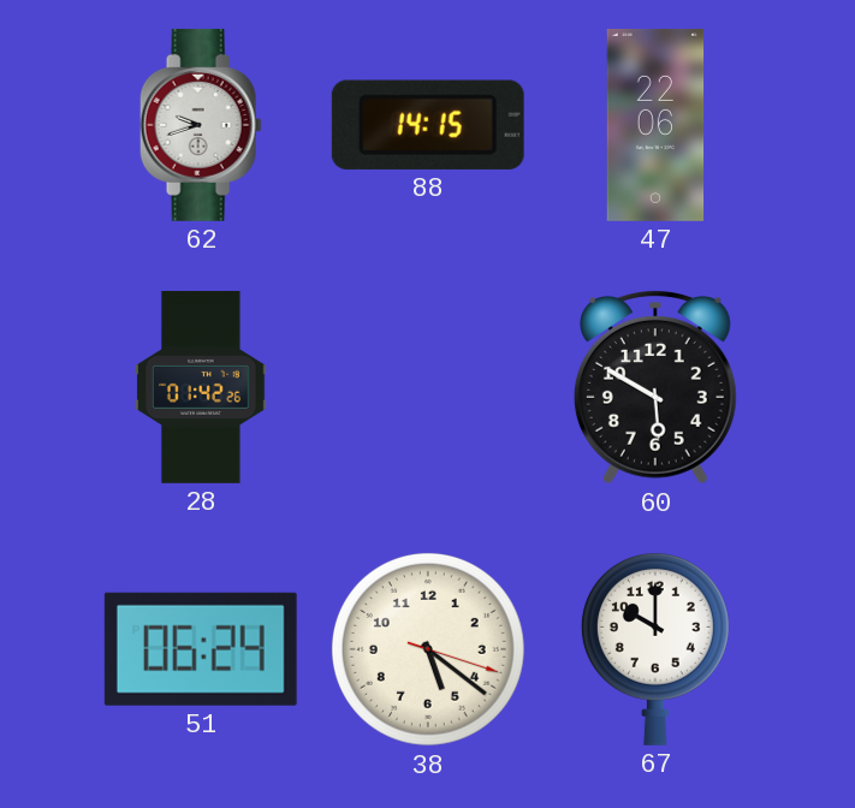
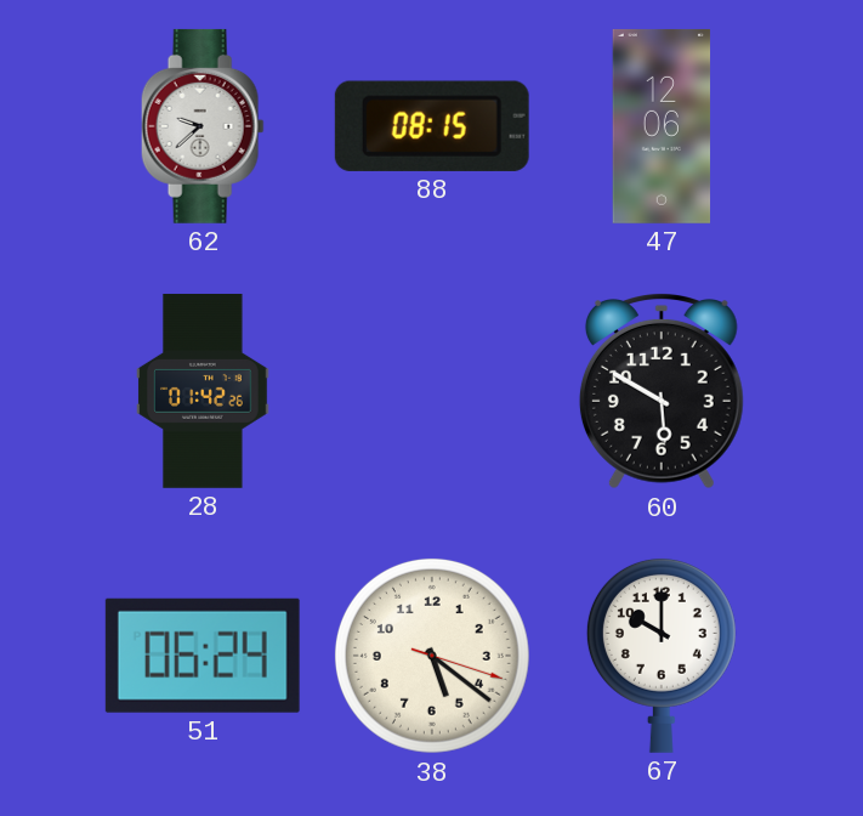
62: 9:42 -> 9:38 (203, 126)
88: 14:15 -> 08:15 (432, 126)
47: 22:06 -> 12:06 (662, 126)
